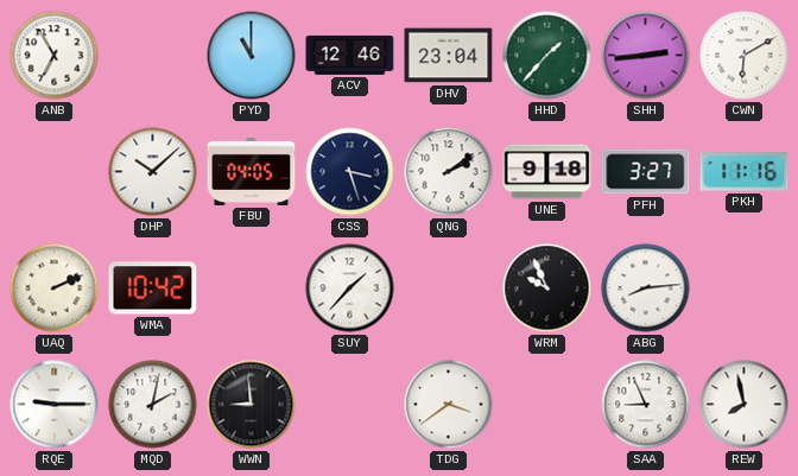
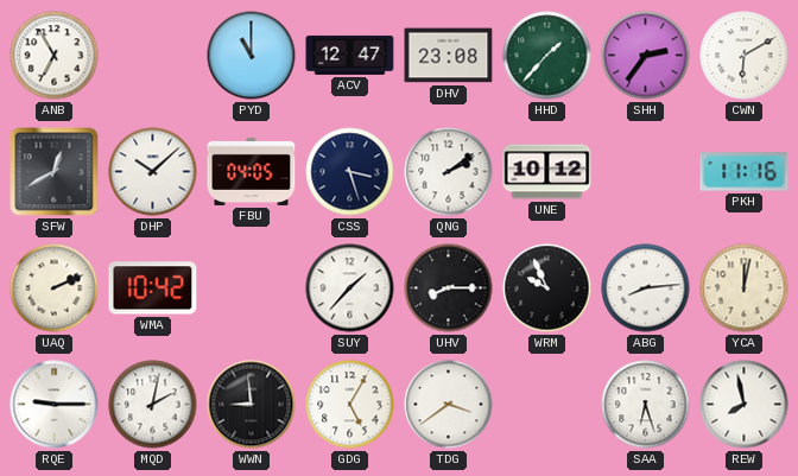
ACV: 12:46 -> 12:47 (350, 55)
DHV: 23:04 -> 23:08 (449, 56)
SHH: 2:44 -> 2:36 (646, 56)
SFW: none -> 12:40 (55, 172)
UNE: 9:18 -> 10:12 (547, 172)
PFH: 3:27 -> none (646, 172)
UHV: none -> 8:15 (449, 288)
YCA: none -> 12:02 (745, 288)
GDG: none -> 5:05 (350, 405)
SAA: 8:56 -> 6:27 (646, 405)
